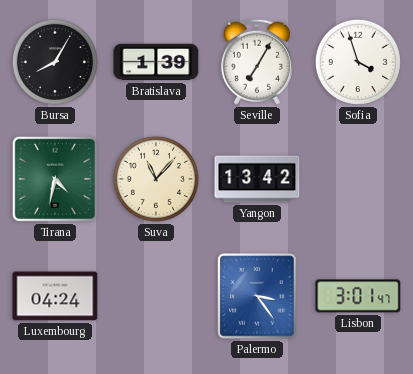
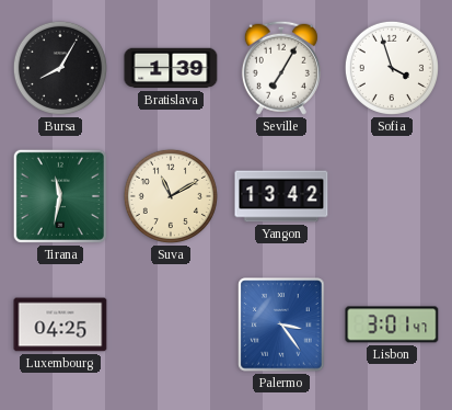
Tirana: 4:32 -> 11:32 (60, 196)
Suva: 11:07 -> 11:10 (171, 196)
Luxembourg: 04:24 -> 04:25 (60, 324)
